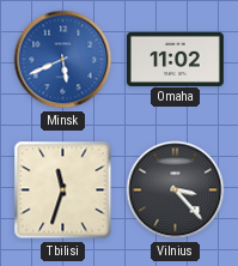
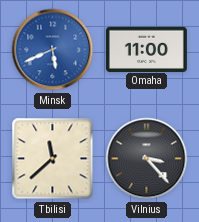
Omaha: 11:02 -> 11:00 (146, 49)
Tbilisi: 11:33 -> 11:38 (53, 159)
